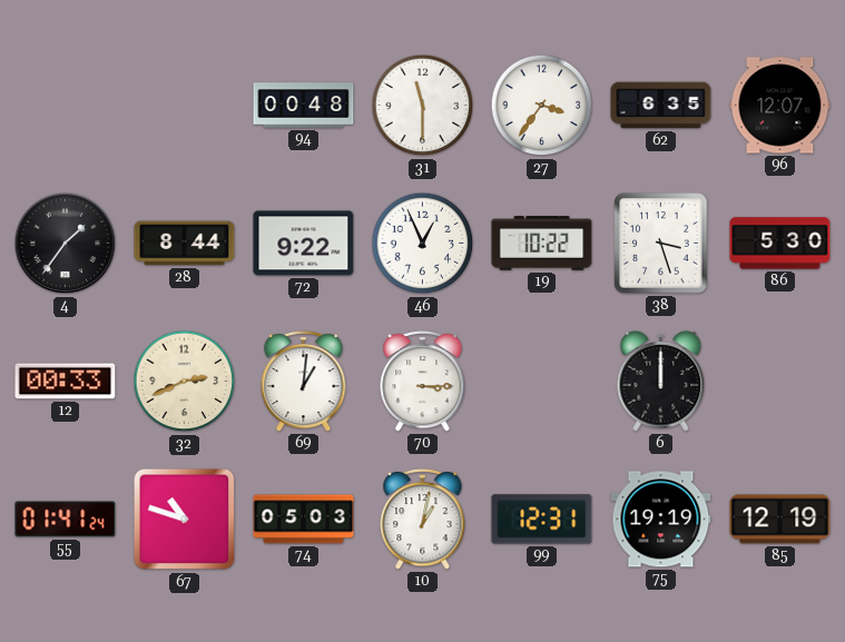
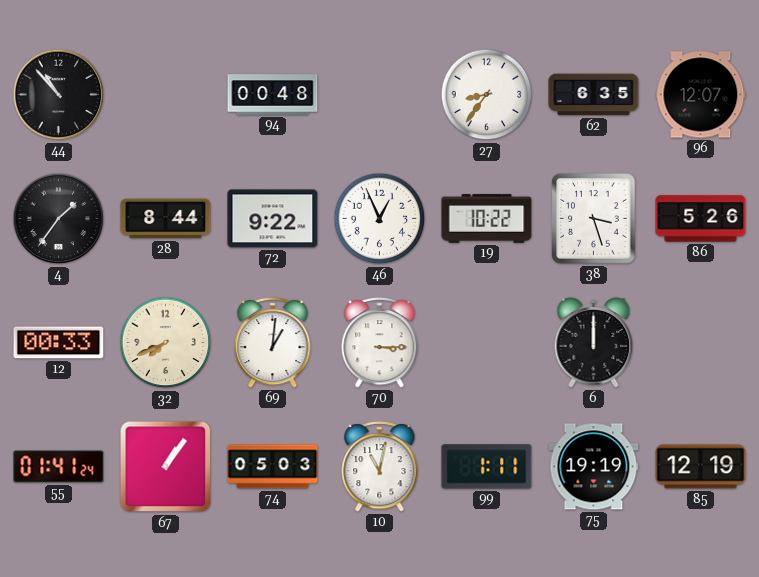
44: none -> 10:53 (59, 95)
31: 11:30 -> none (423, 106)
27: 3:36 -> 8:36 (487, 95)
86: 5:30 -> 5:26 (701, 219)
32: 2:41 -> 7:41 (166, 343)
67: 10:48 -> 1:06 (166, 467)
10: 1:02 -> 11:02 (380, 467)
99: 12:31 -> 1:11 (487, 467)
